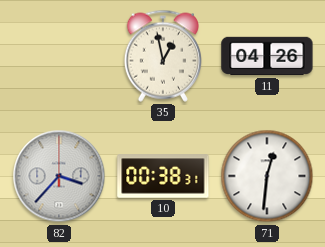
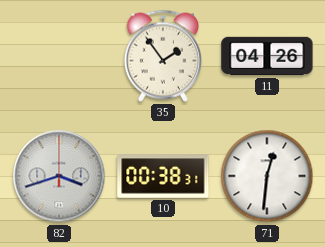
35: 12:58 -> 1:54 (162, 56)
82: 3:37 -> 3:42 (59, 176)
